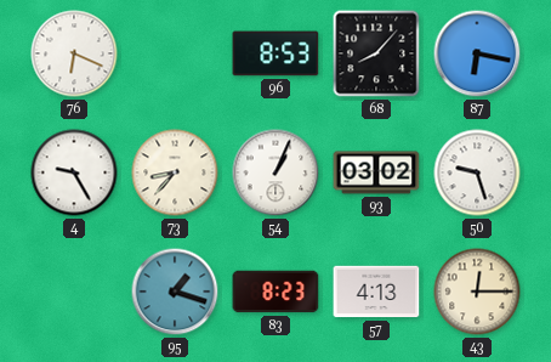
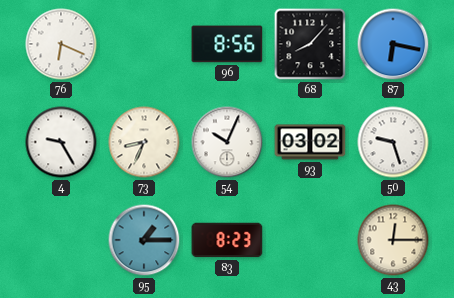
96: 8:53 -> 8:56 (227, 44)
73: 8:37 -> 8:34 (144, 142)
54: 1:04 -> 10:04 (227, 142)
95: 1:18 -> 1:15 (144, 240)
57: 4:13 -> none (376, 292)
